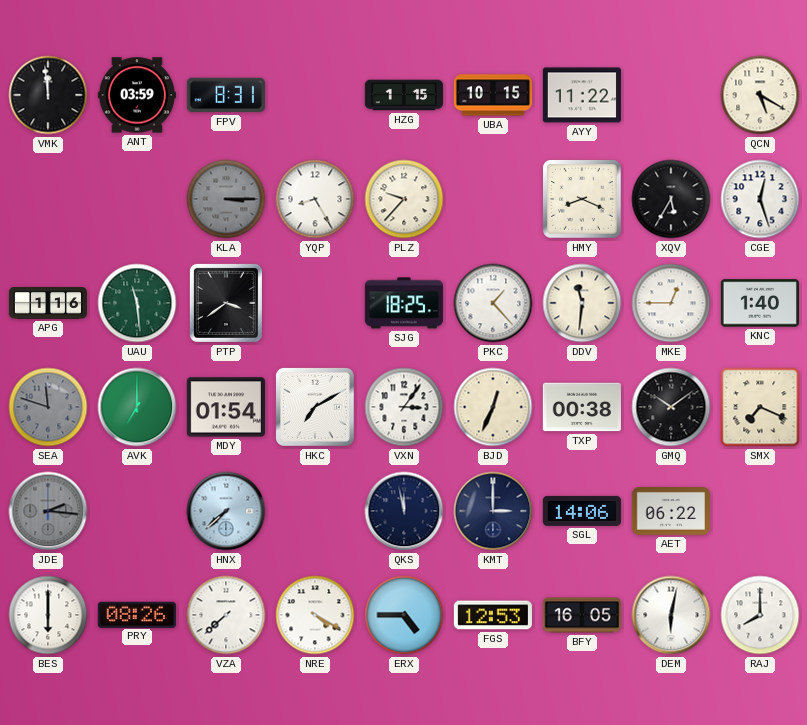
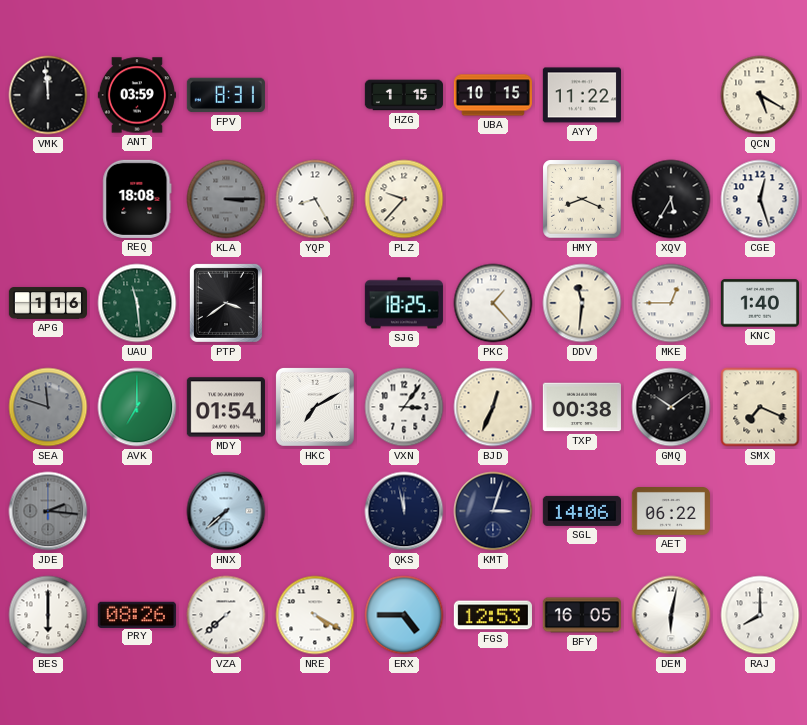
REQ: none -> 18:08 (137, 199)
KMT: 3:00 -> 3:03 (493, 511)
